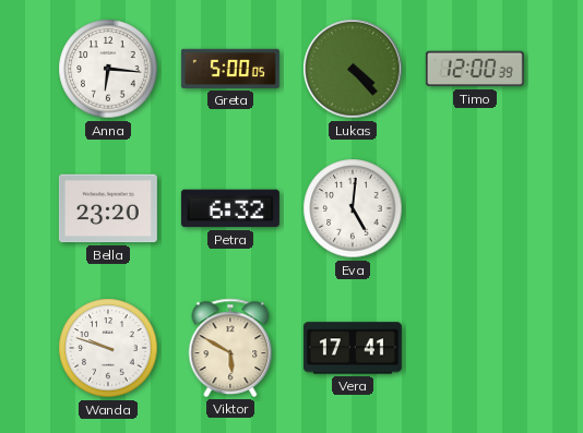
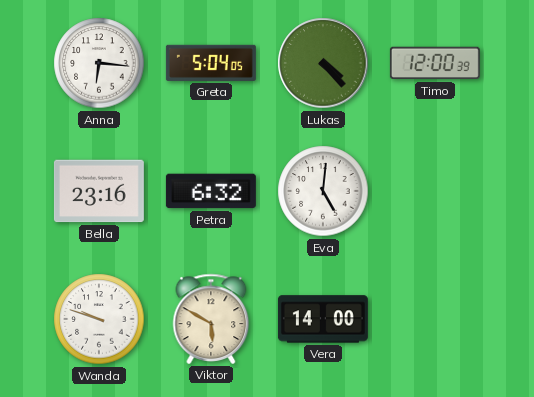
Greta: 5:00 -> 5:04 (211, 63)
Bella: 23:20 -> 23:16 (99, 191)
Vera: 17:41 -> 14:00 (323, 319)
